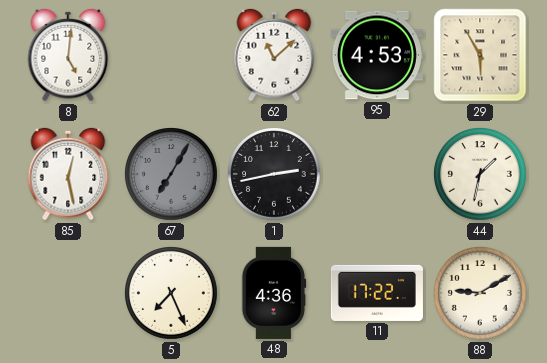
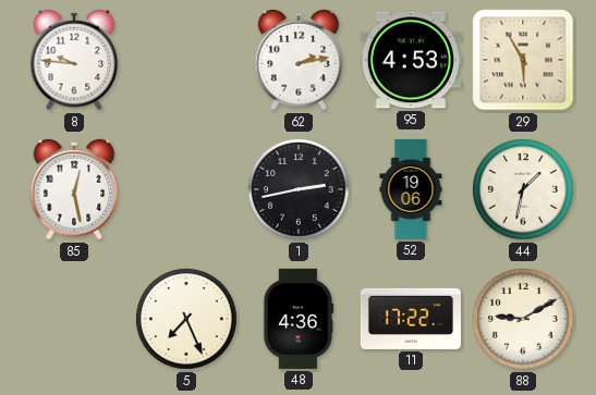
8: 5:01 -> 9:46 (74, 60)
62: 11:08 -> 2:13 (299, 60)
67: 7:05 -> none (172, 175)
52: none -> 19:06 (411, 189)
